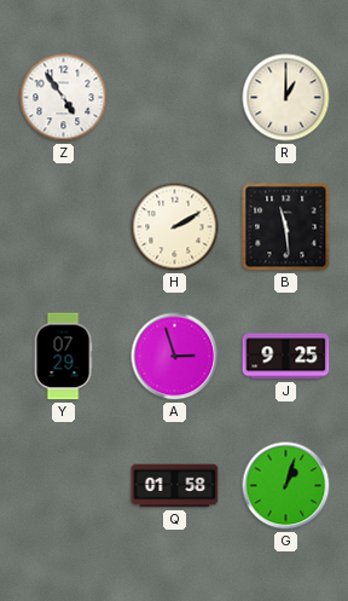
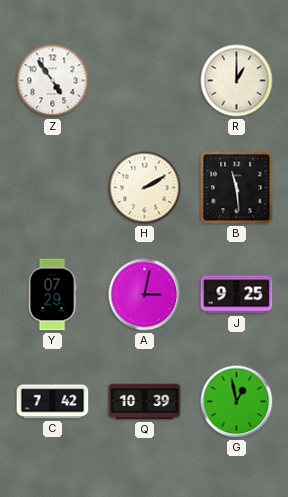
A: 2:57 -> 3:02 (145, 295)
C: none -> 7:42 (53, 402)
Q: 01:58 -> 10:39 (145, 402)
G: 1:03 -> 12:58 (237, 402)
